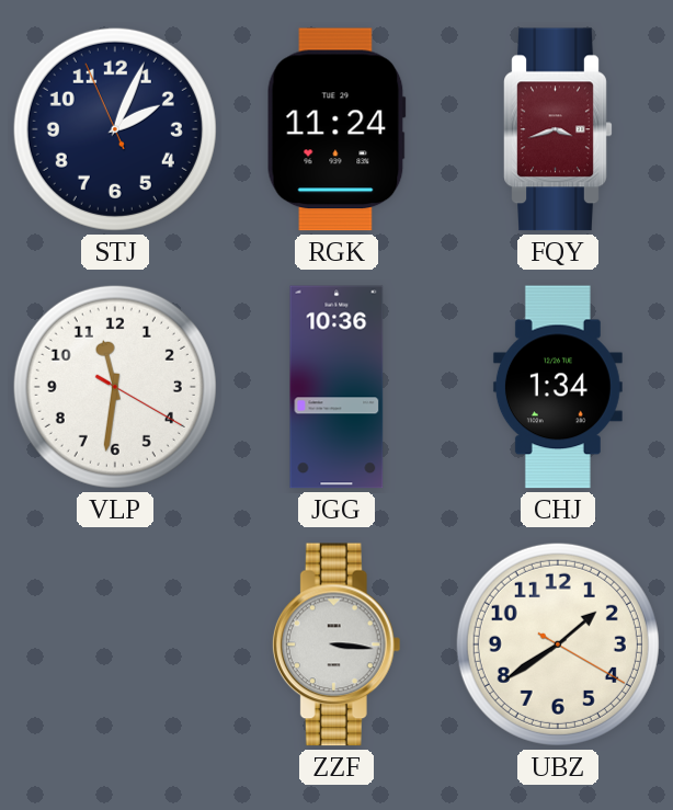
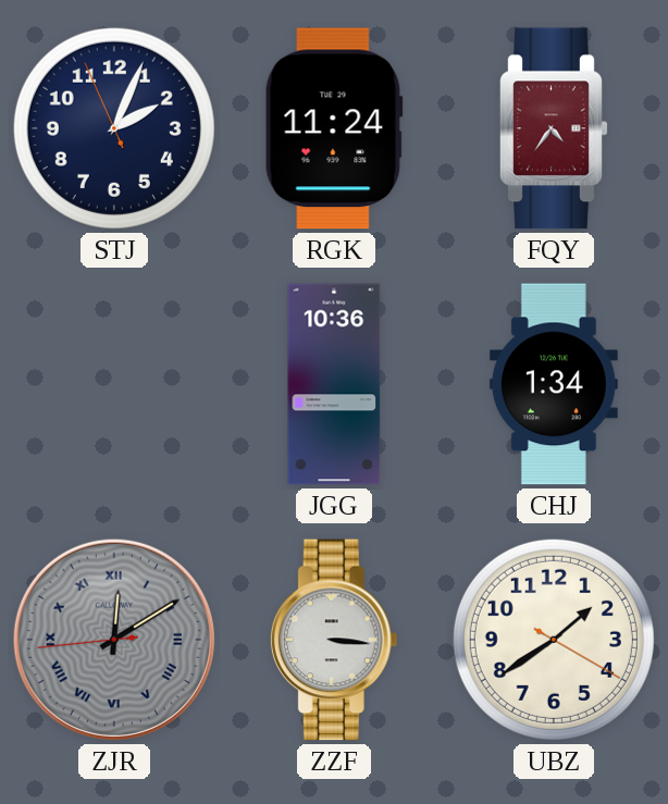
FQY: 3:42 -> 4:36 (554, 128)
VLP: 11:31 -> none (115, 387)
ZJR: none -> 12:09 (114, 640)
